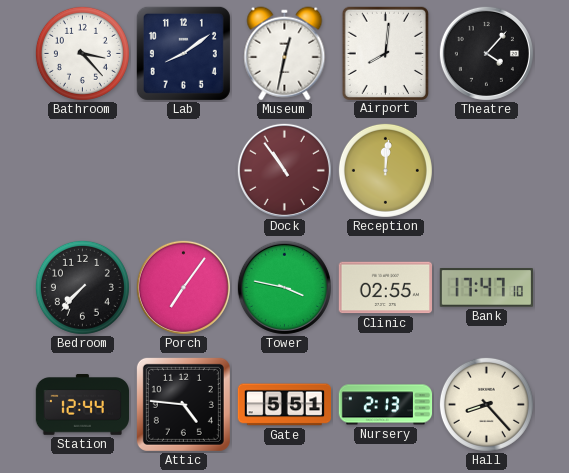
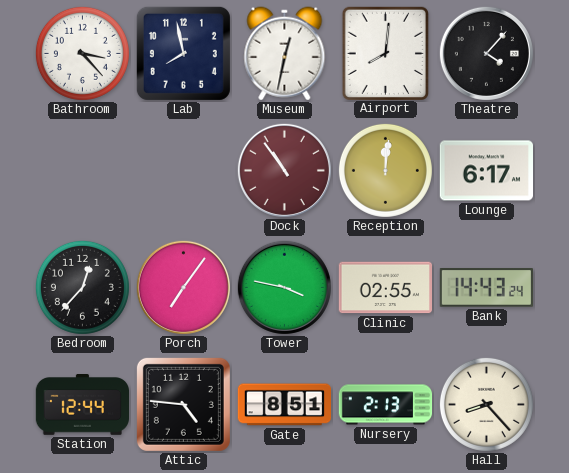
Lab: 8:09 -> 7:58 (183, 53)
Lounge: none -> 6:17 (486, 171)
Bedroom: 7:37 -> 12:37 (82, 287)
Bank: 17:47 -> 14:43 (486, 288)
Gate: 5:51 -> 8:51 (284, 405)
